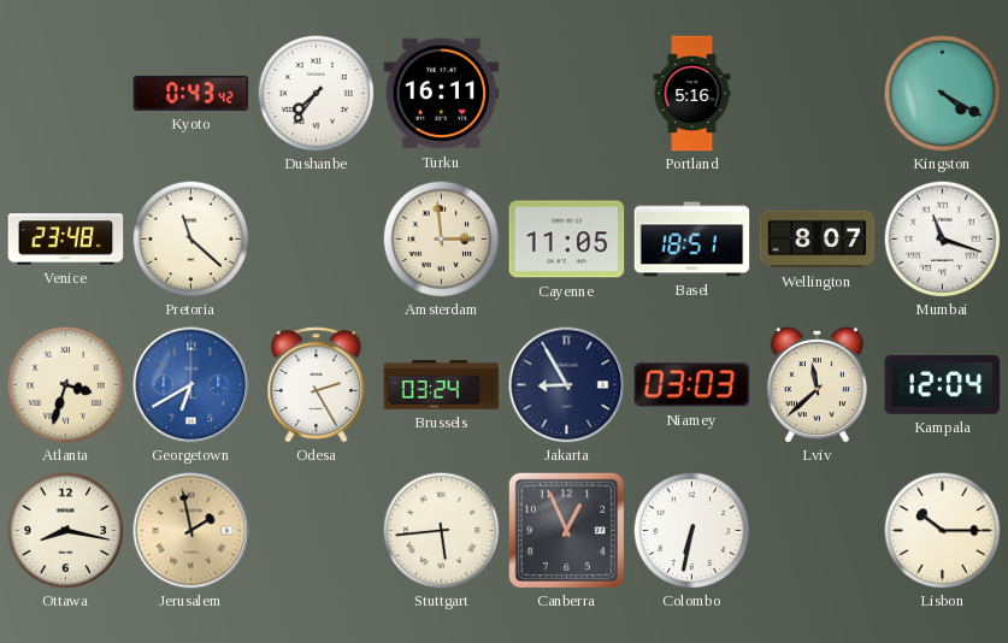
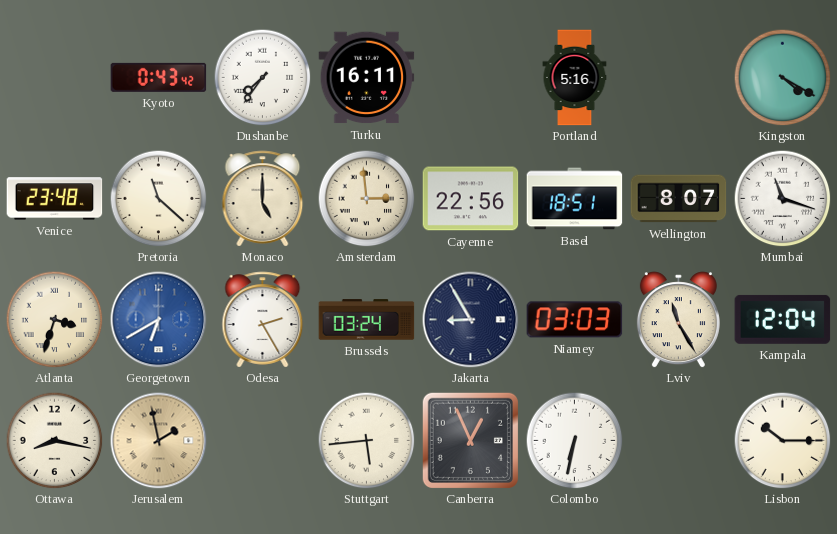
Monaco: none -> 5:00 (263, 199)
Cayenne: 11:05 -> 22:56 (471, 199)
Lviv: 11:38 -> 11:25 (678, 320)
